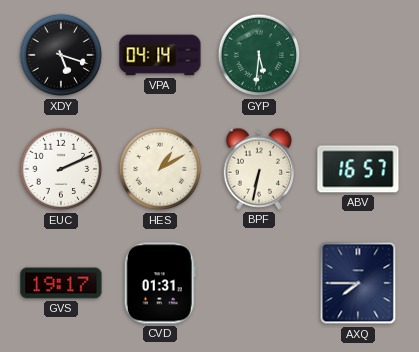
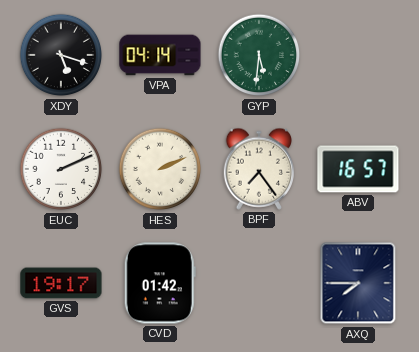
HES: 1:10 -> 2:11 (160, 169)
BPF: 6:32 -> 7:24 (258, 169)
CVD: 01:31 -> 01:42 (160, 283)
